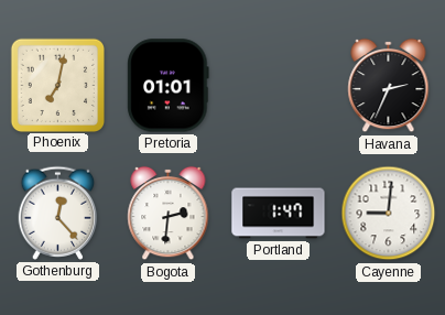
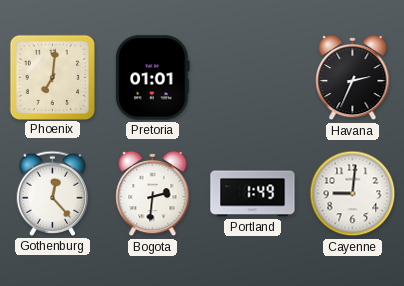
Phoenix: 7:02 -> 7:01 (52, 77)
Portland: 1:47 -> 1:49 (253, 194)
